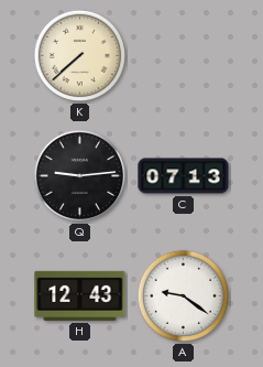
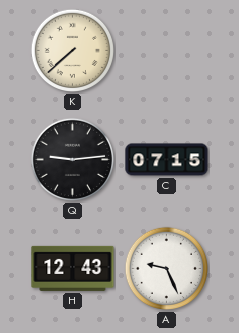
C: 07:13 -> 07:15 (167, 160)
A: 9:21 -> 9:26 (167, 269)
